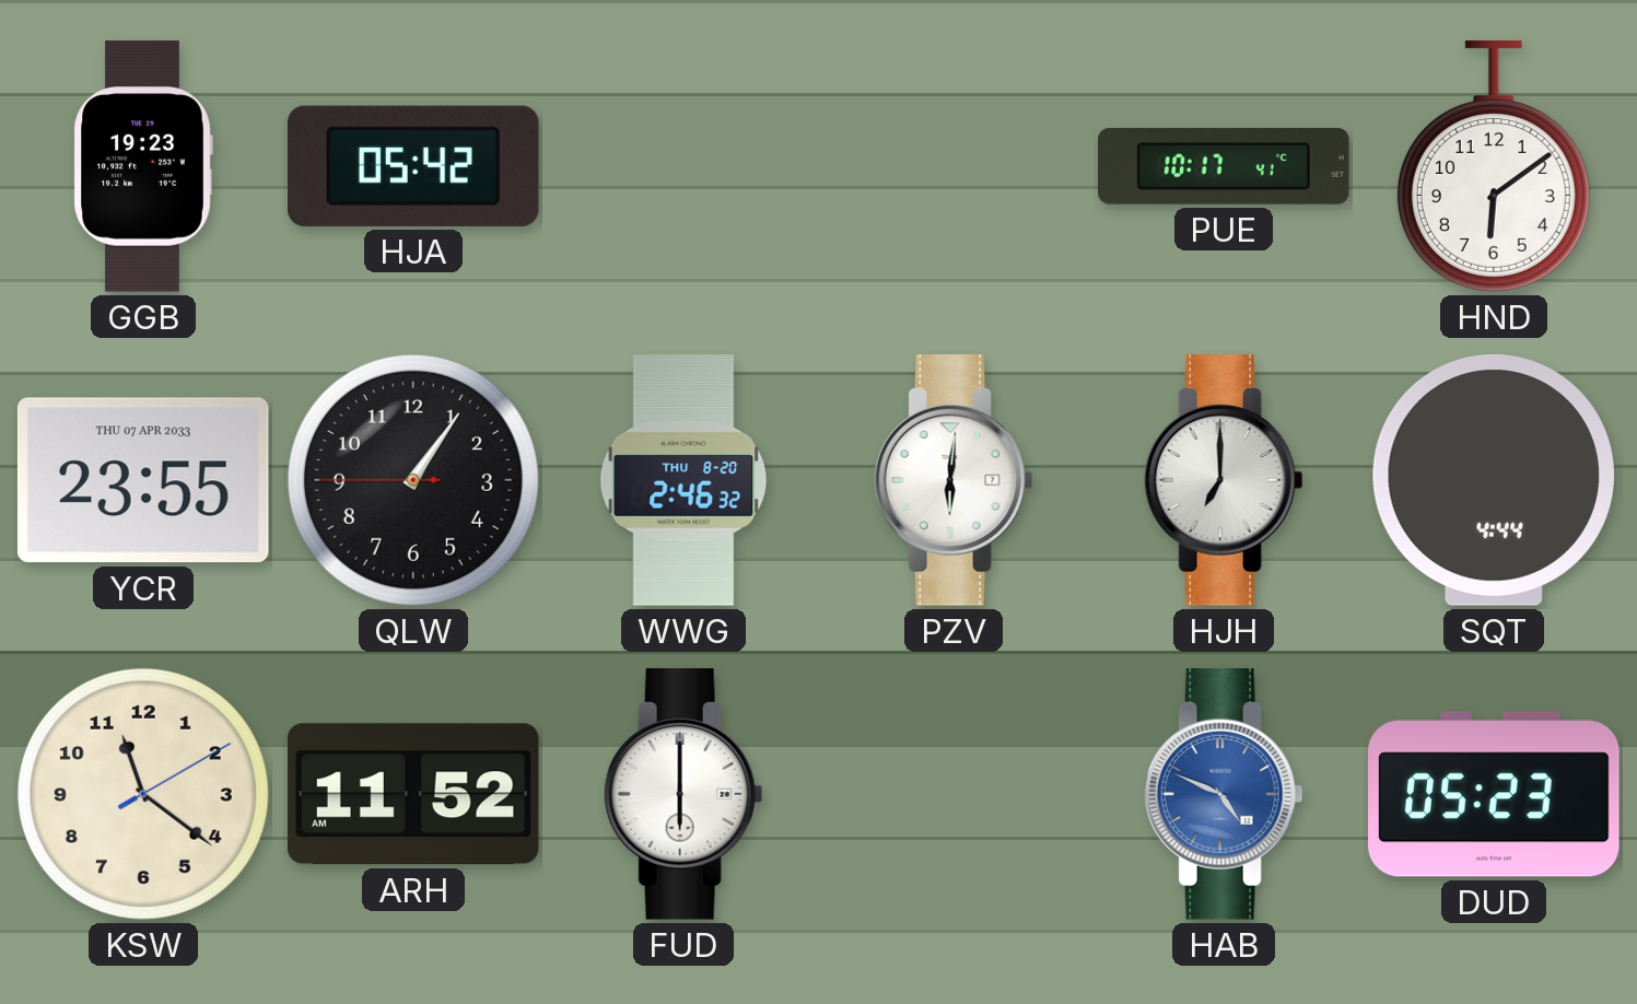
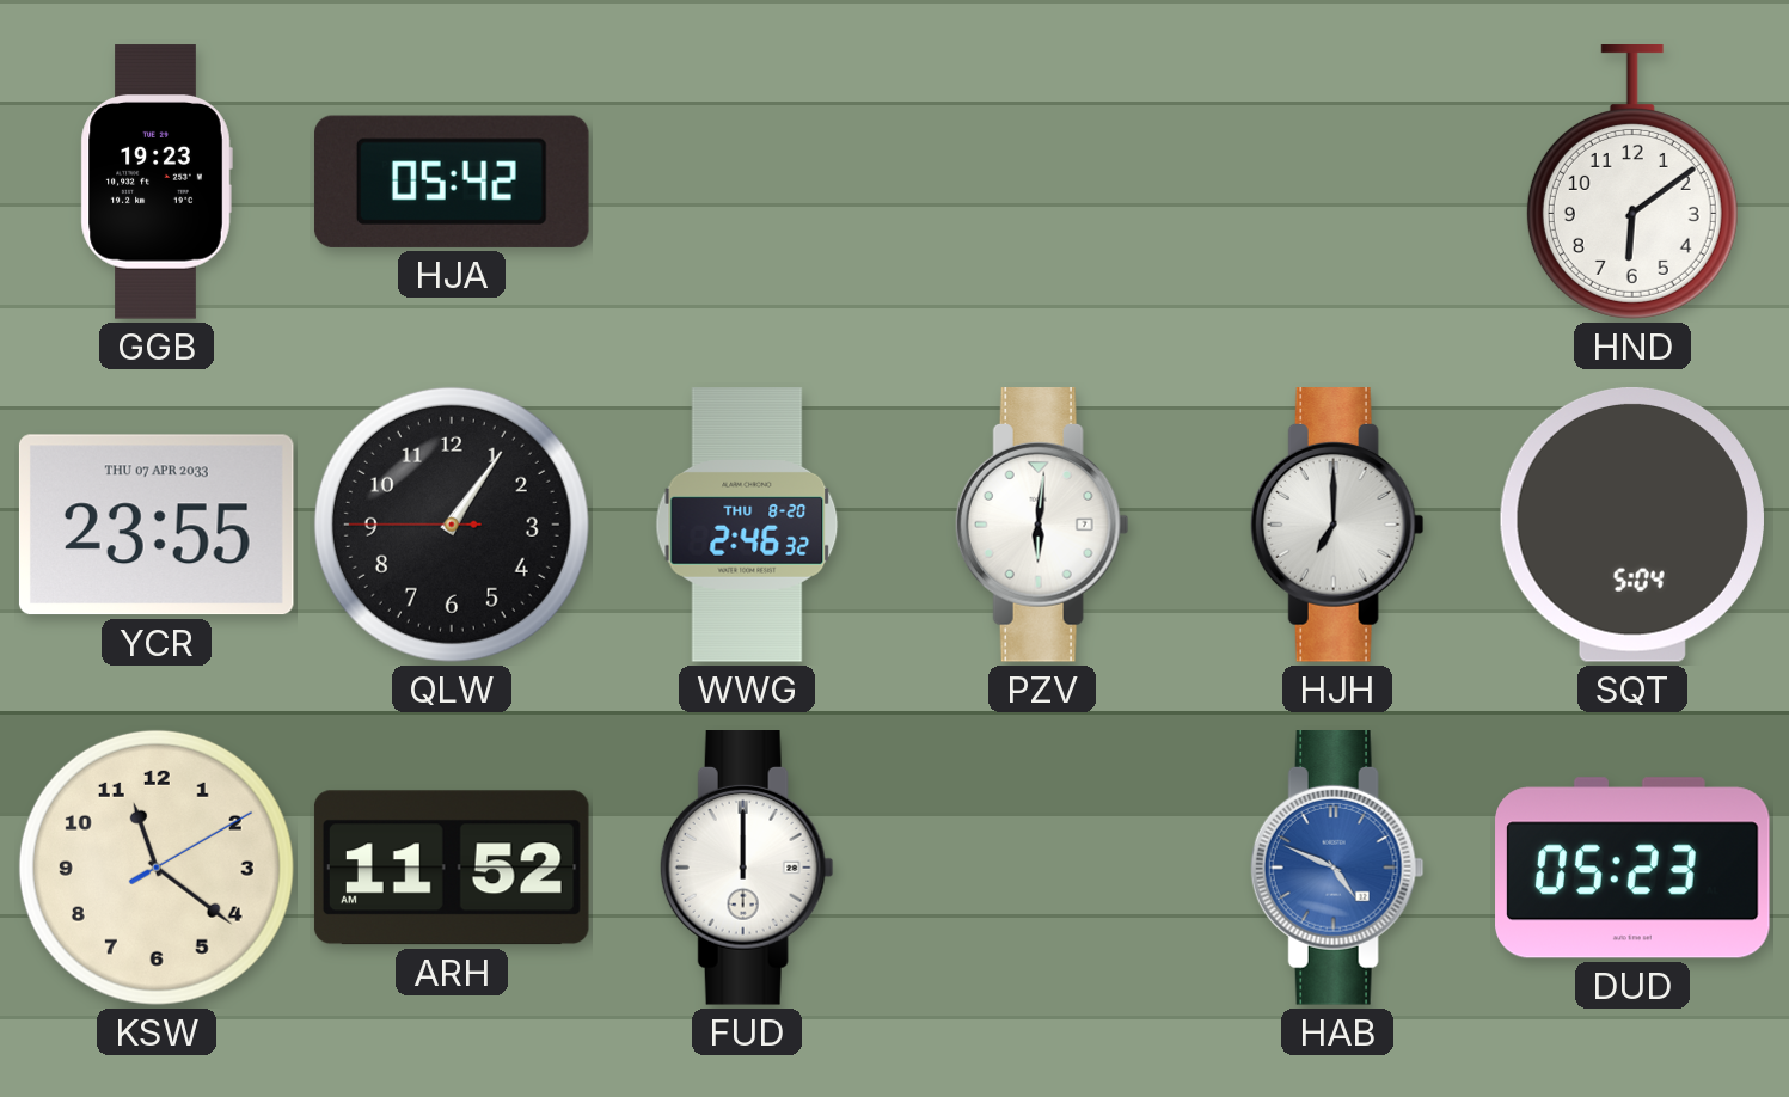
PUE: 10:17 -> none (1224, 166)
SQT: 4:44 -> 5:04 (1632, 525)
FUD: 6:00 -> 12:00 (747, 869)
